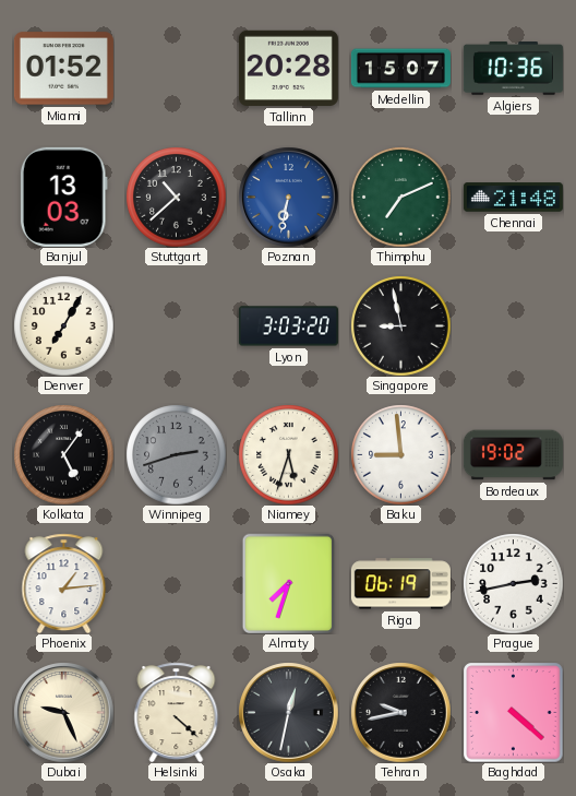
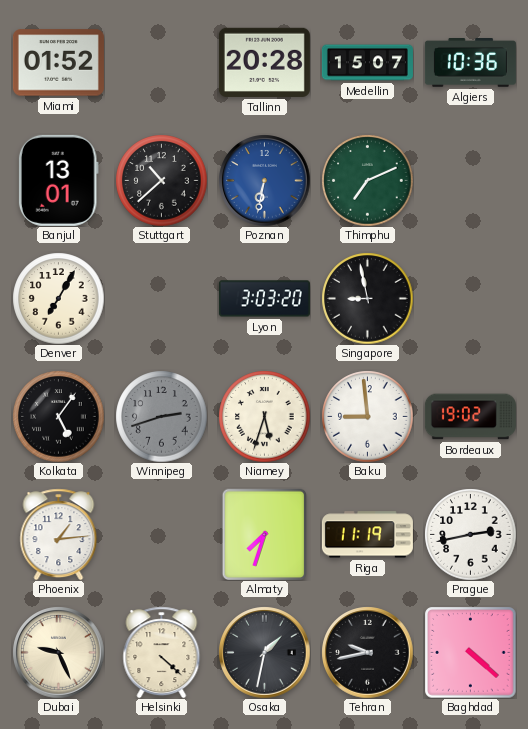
Banjul: 13:03 -> 13:01 (58, 180)
Chennai: 21:48 -> none (513, 198)
Riga: 06:19 -> 11:19 (367, 535)
Osaka: 12:32 -> 1:32 (264, 652)
